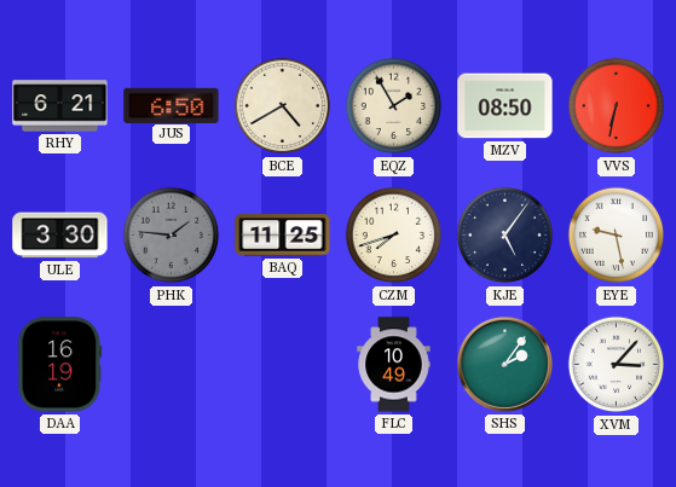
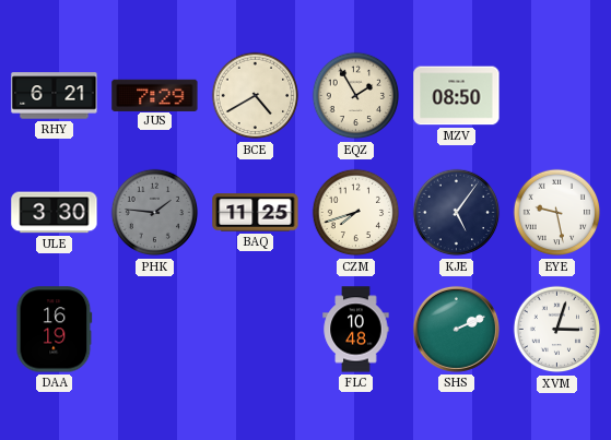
JUS: 6:50 -> 7:29 (155, 95)
VVS: 6:32 -> none (617, 106)
FLC: 10:49 -> 10:48 (356, 330)
SHS: 2:06 -> 2:11 (456, 329)
XVM: 3:07 -> 3:03 (557, 330)
